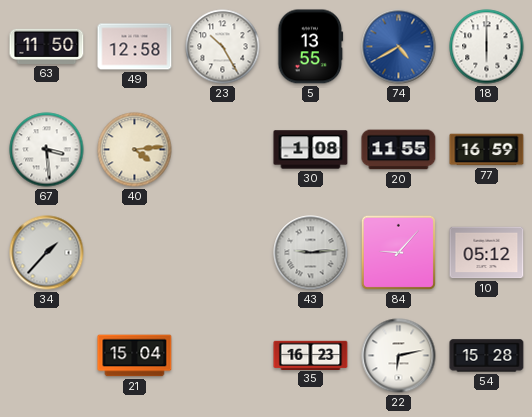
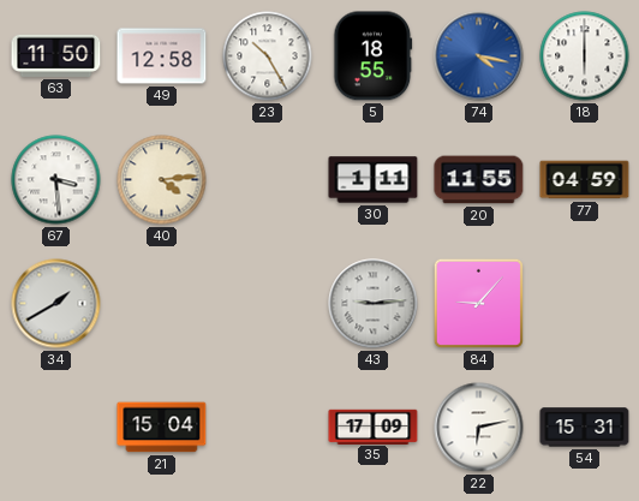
5: 13:55 -> 18:55 (374, 56)
74: 4:40 -> 4:17 (479, 56)
30: 1:08 -> 1:11 (374, 180)
77: 16:59 -> 04:59 (585, 180)
34: 1:37 -> 1:40 (56, 304)
10: 05:12 -> none (487, 253)
35: 16:23 -> 17:09 (374, 427)
54: 15:28 -> 15:31 (585, 428)
